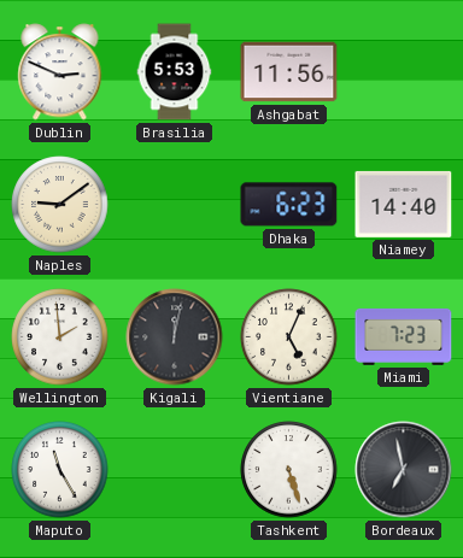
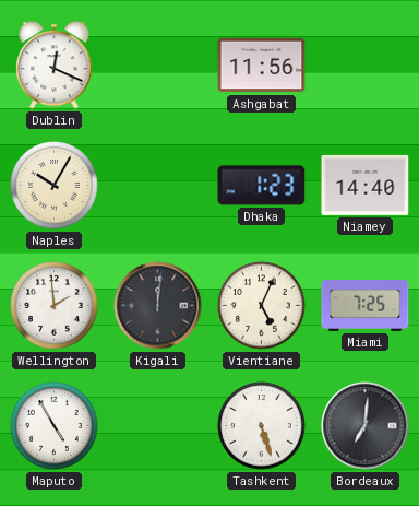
Dublin: 2:49 -> 12:19 (55, 66)
Brasilia: 5:53 -> none (175, 72)
Naples: 9:09 -> 10:05 (55, 186)
Dhaka: 6:23 -> 1:23 (262, 186)
Kigali: 12:02 -> 12:01 (158, 306)
Miami: 7:23 -> 7:25 (366, 305)
Maputo: 11:25 -> 4:55 (55, 426)
Bordeaux: 6:58 -> 7:01 (366, 426)
